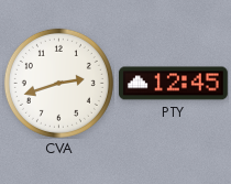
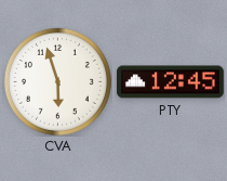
CVA: 2:42 -> 5:57 (57, 81)
